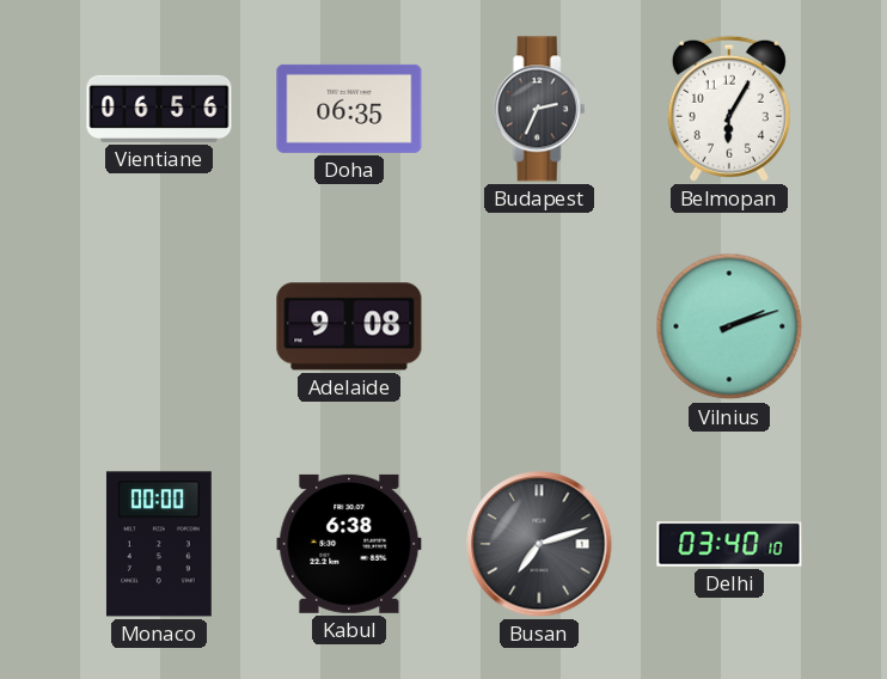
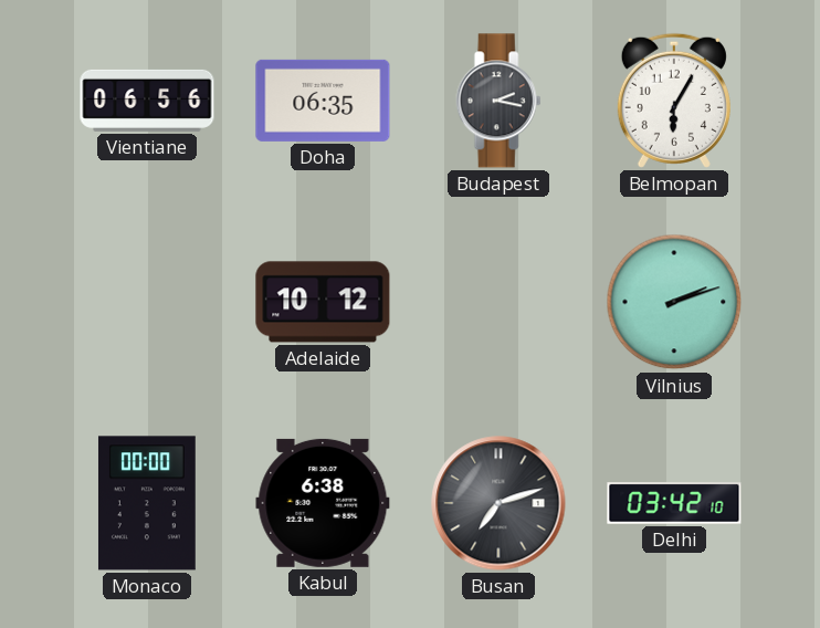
Budapest: 2:34 -> 2:17 (498, 101)
Adelaide: 9:08 -> 10:12 (323, 302)
Delhi: 03:40 -> 03:42 (674, 503)
